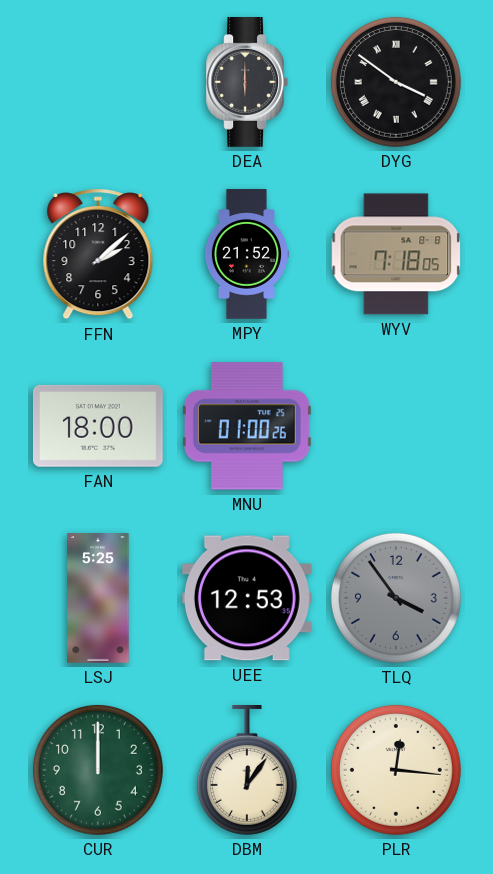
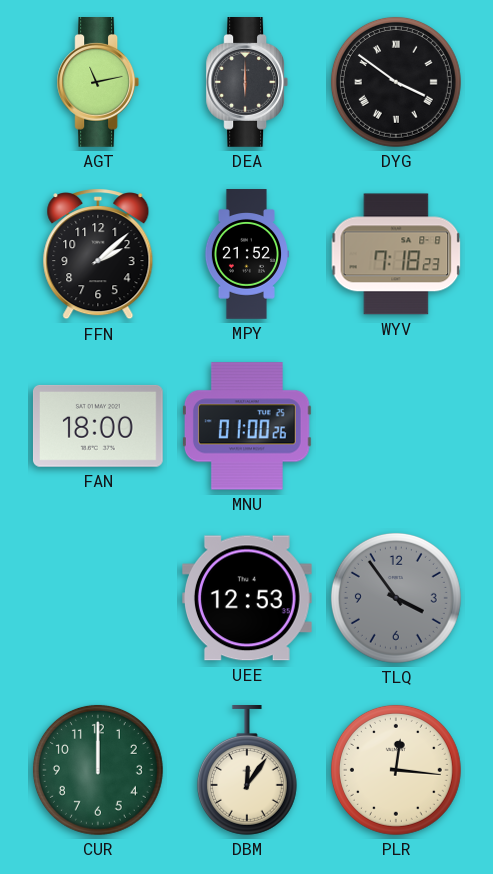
AGT: none -> 11:13 (97, 83)
WYV: 7:18:05 -> 7:18:23 (396, 254)
LSJ: 5:25 -> none (98, 598)
